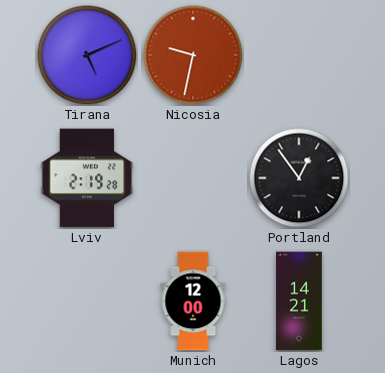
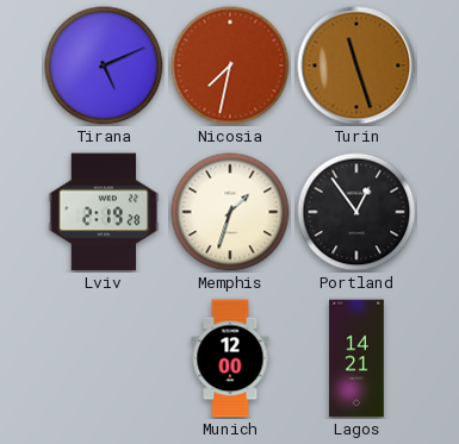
Nicosia: 9:32 -> 7:32 (230, 65)
Turin: none -> 11:27 (356, 65)
Memphis: none -> 1:33 (230, 212)
